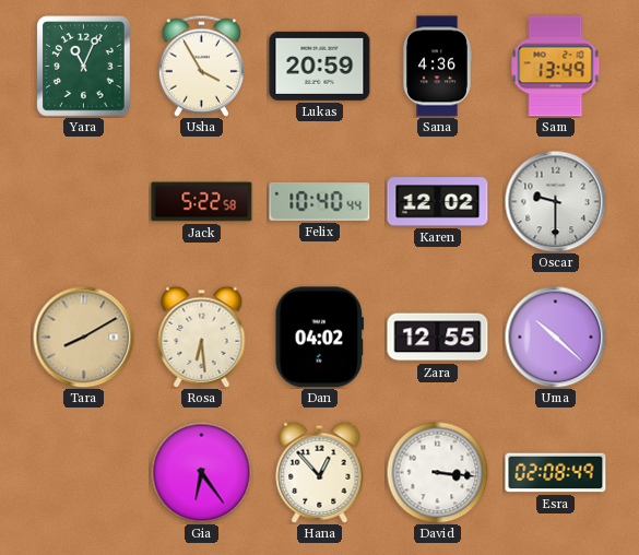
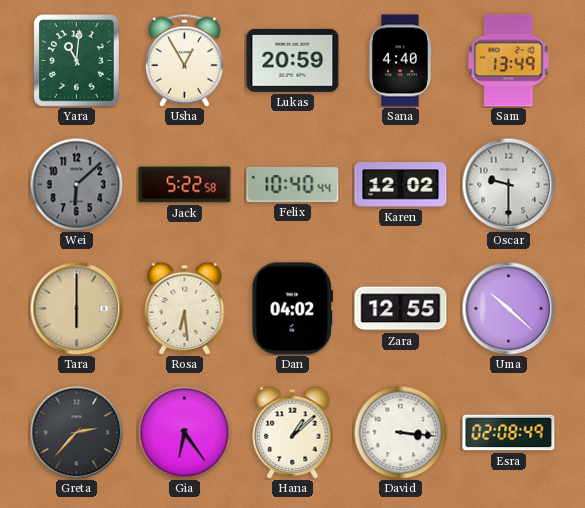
Yara: 11:04 -> 11:01 (77, 61)
Usha: 3:55 -> 12:55 (184, 60)
Sana: 4:36 -> 4:40 (400, 61)
Wei: none -> 6:08 (76, 184)
Tara: 8:10 -> 6:00 (76, 308)
Greta: none -> 2:37 (76, 432)
Hana: 12:53 -> 1:08 (293, 432)
